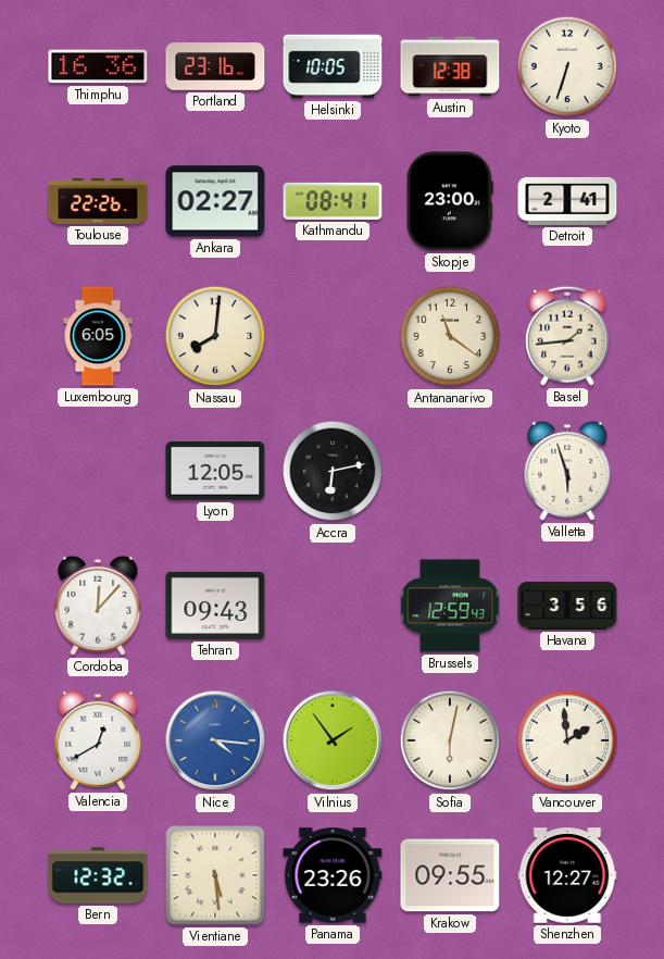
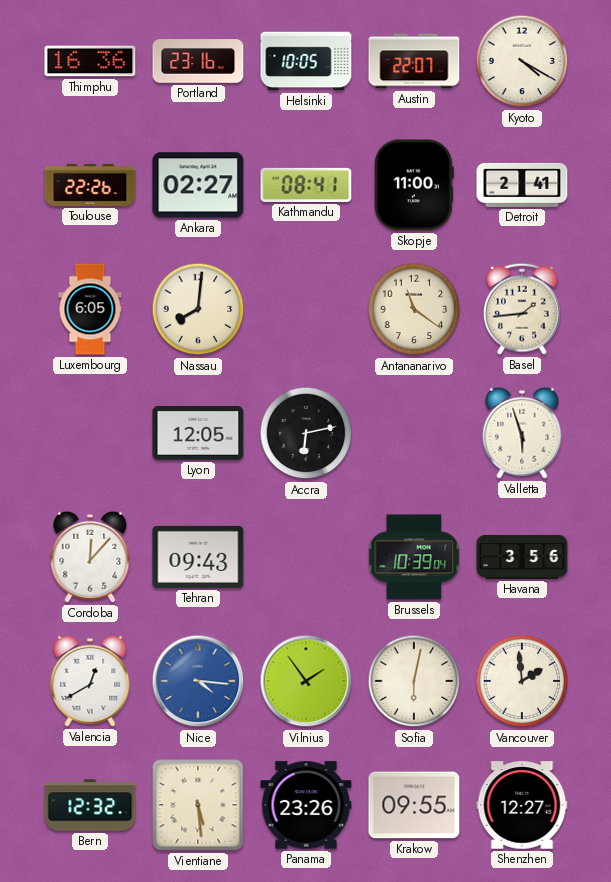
Austin: 12:38 -> 22:07 (414, 61)
Kyoto: 6:33 -> 4:20 (522, 61)
Skopje: 23:00 -> 11:00 (414, 185)
Brussels: 12:59 -> 10:39 (414, 557)
